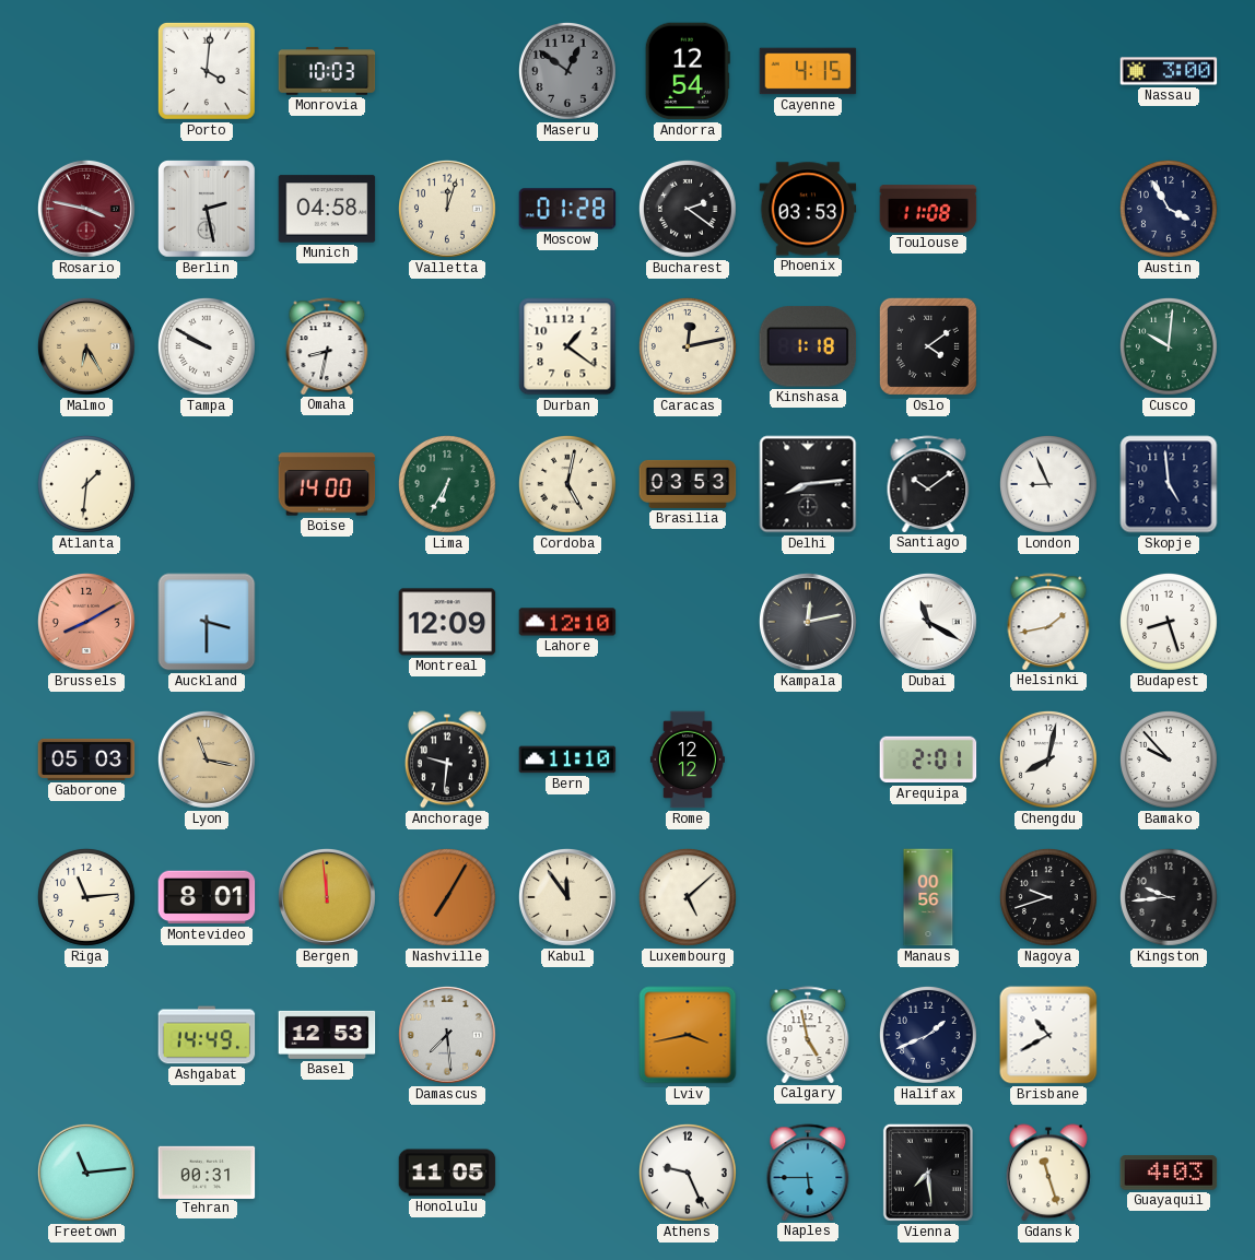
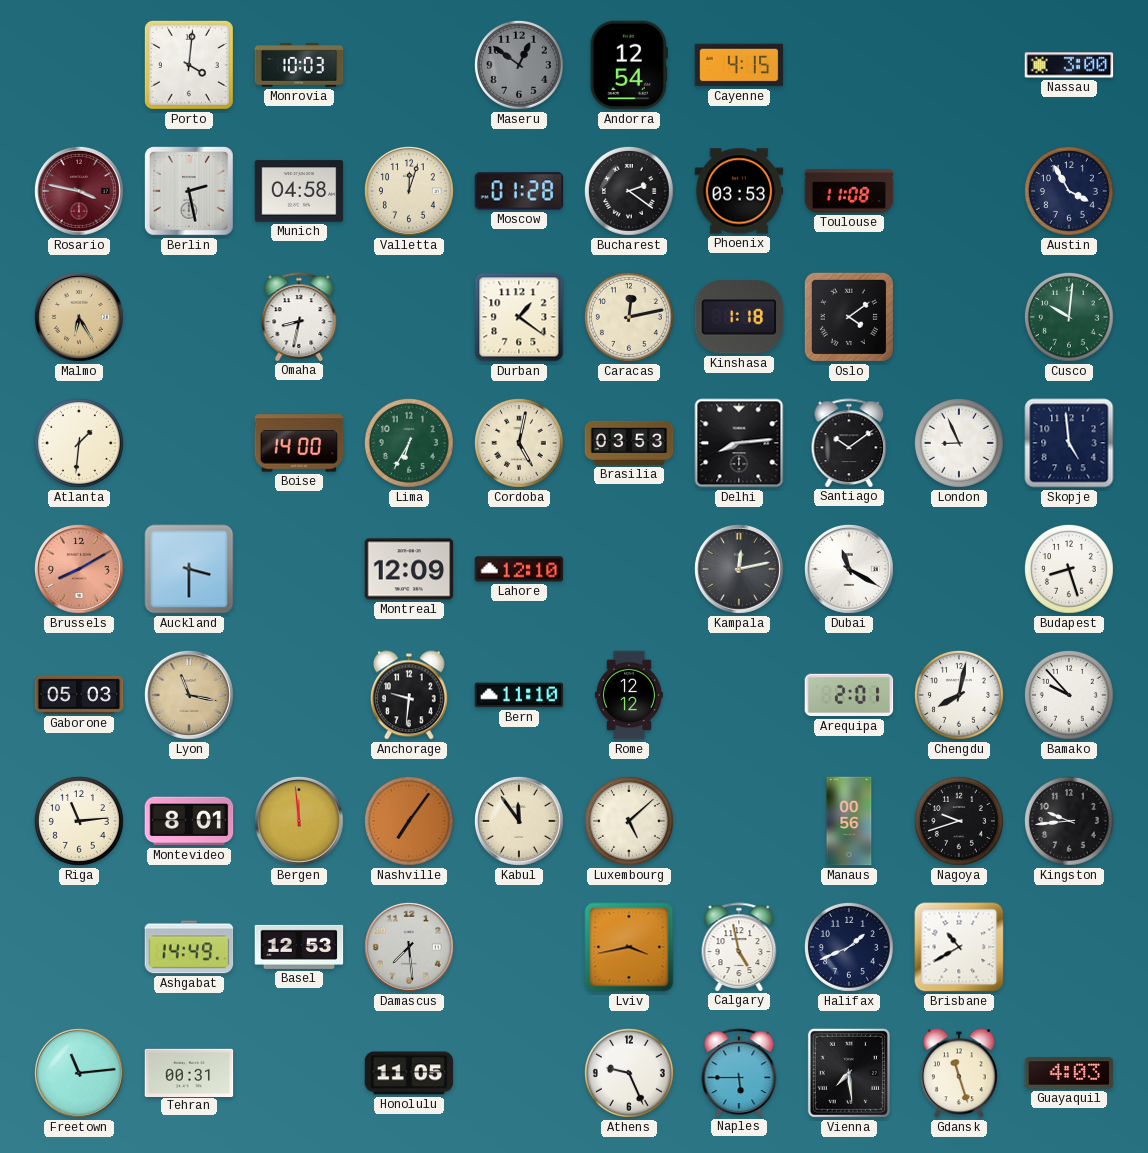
Tampa: 9:50 -> none (207, 346)
Helsinki: 1:43 -> none (1048, 622)
Nashville: 7:05 -> 7:06 (409, 821)
